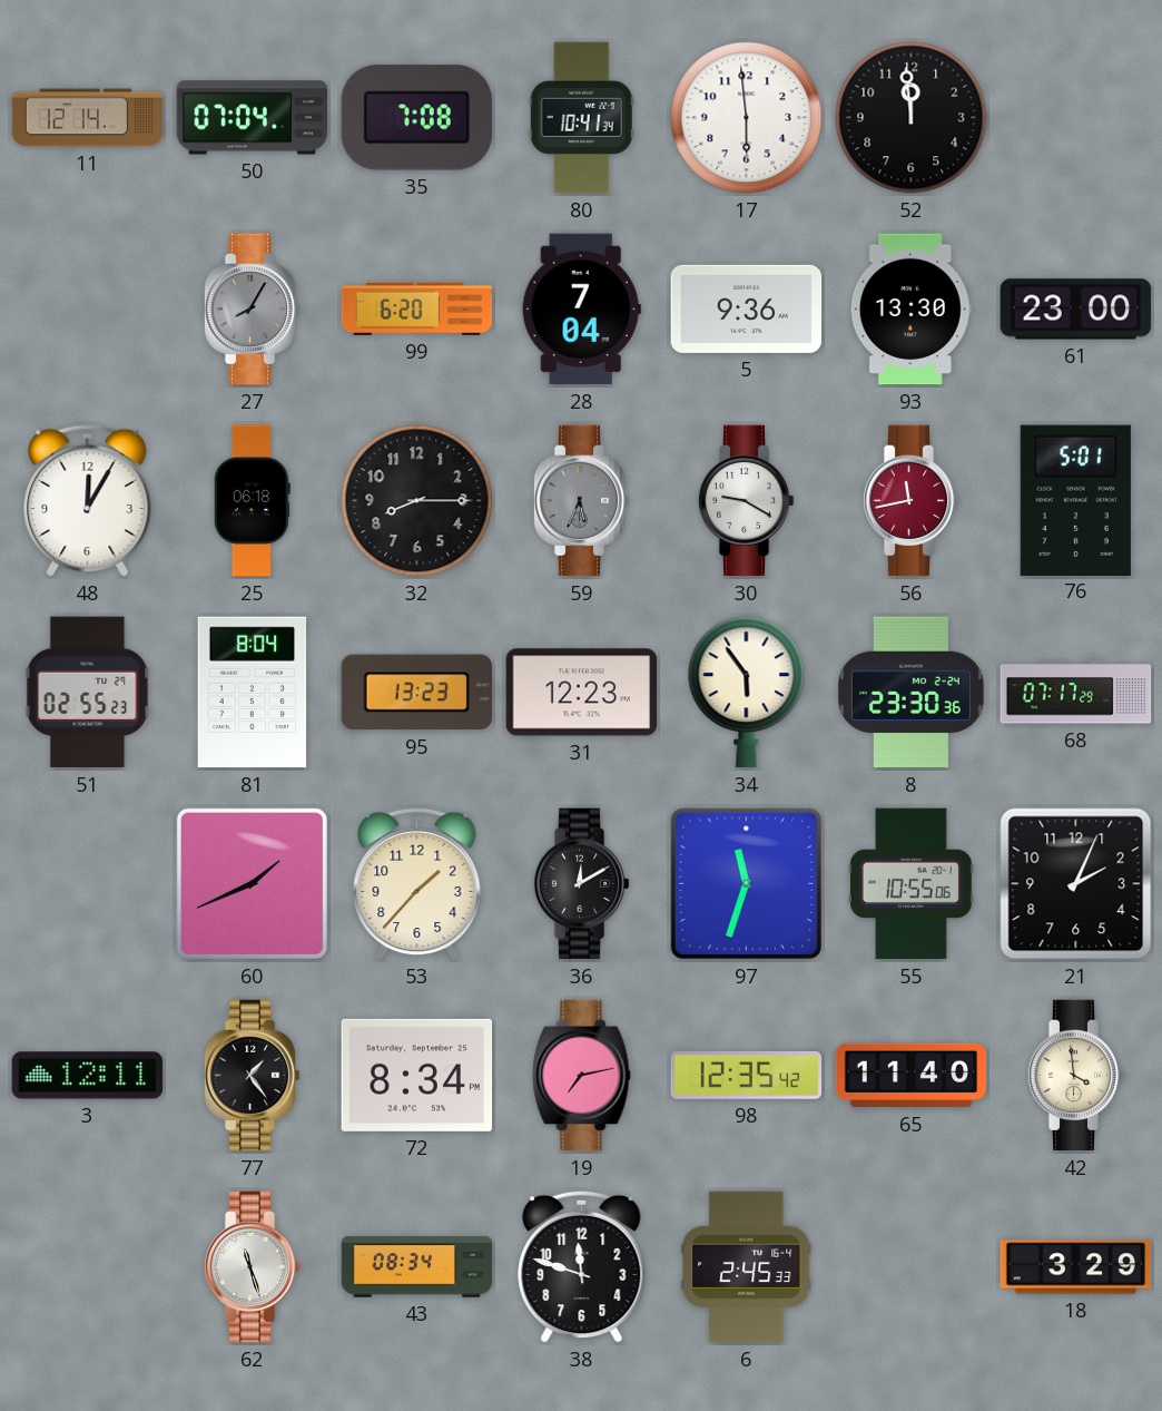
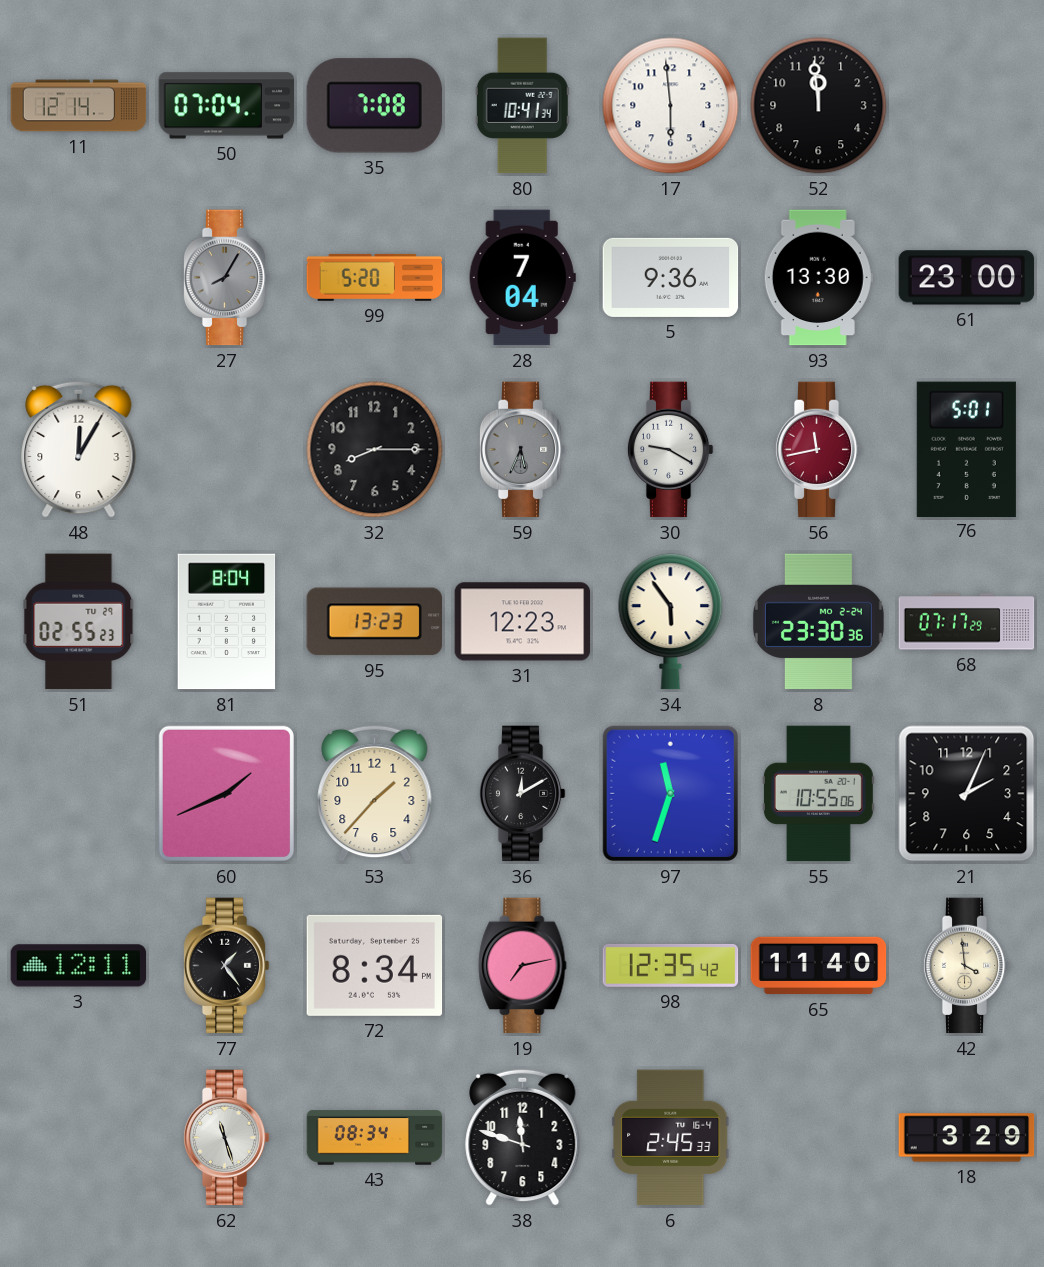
99: 6:20 -> 5:20 (375, 277)
25: 06:18 -> none (252, 501)
